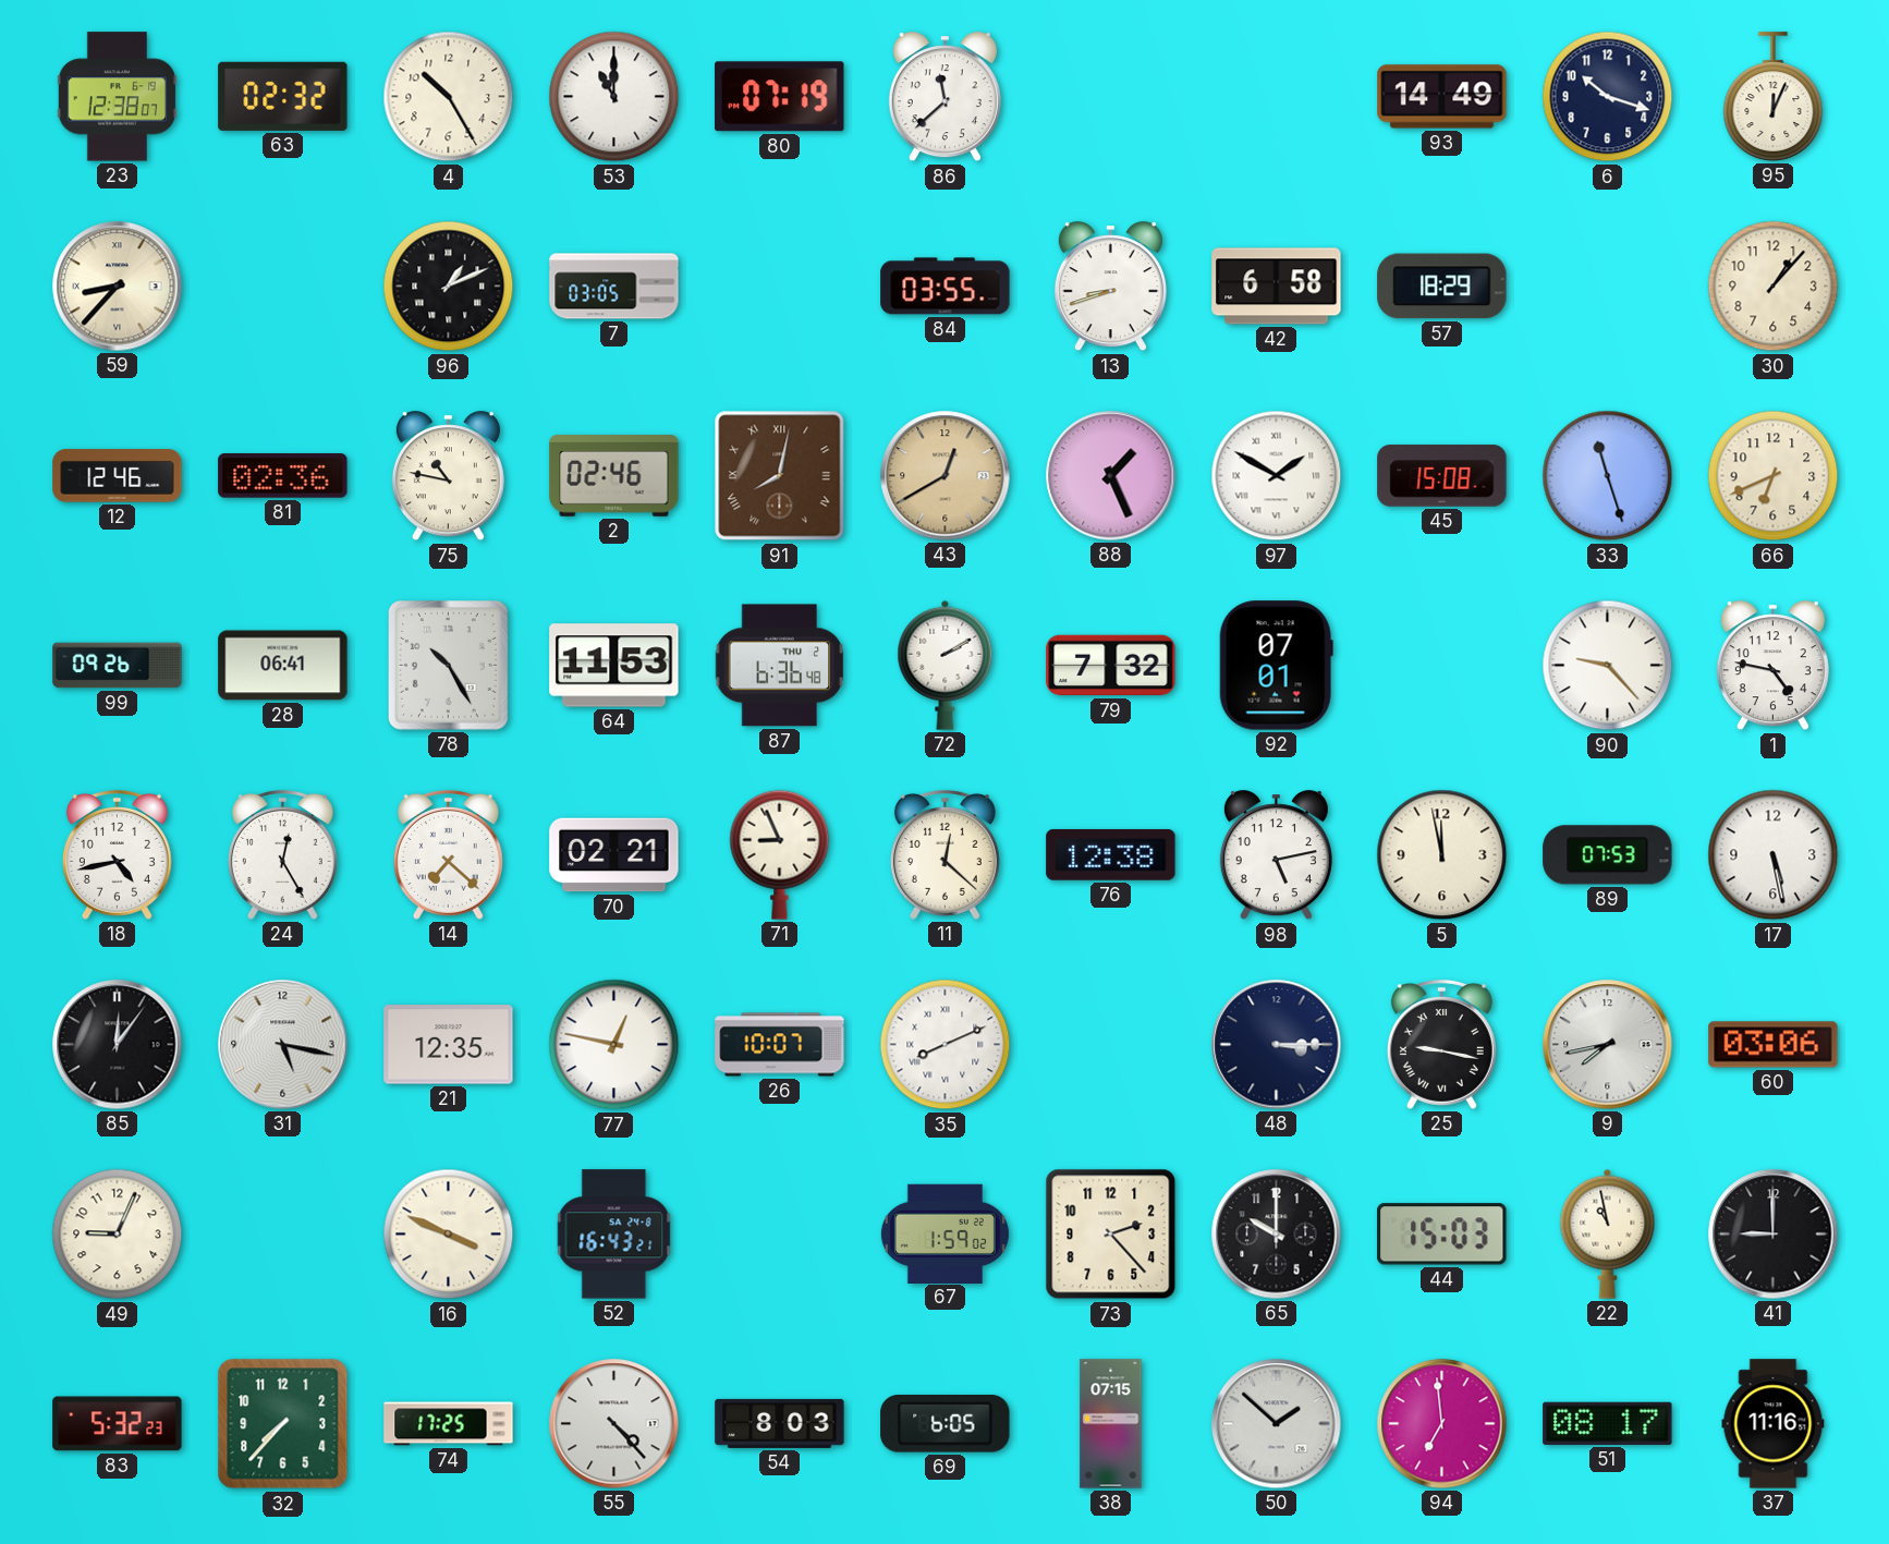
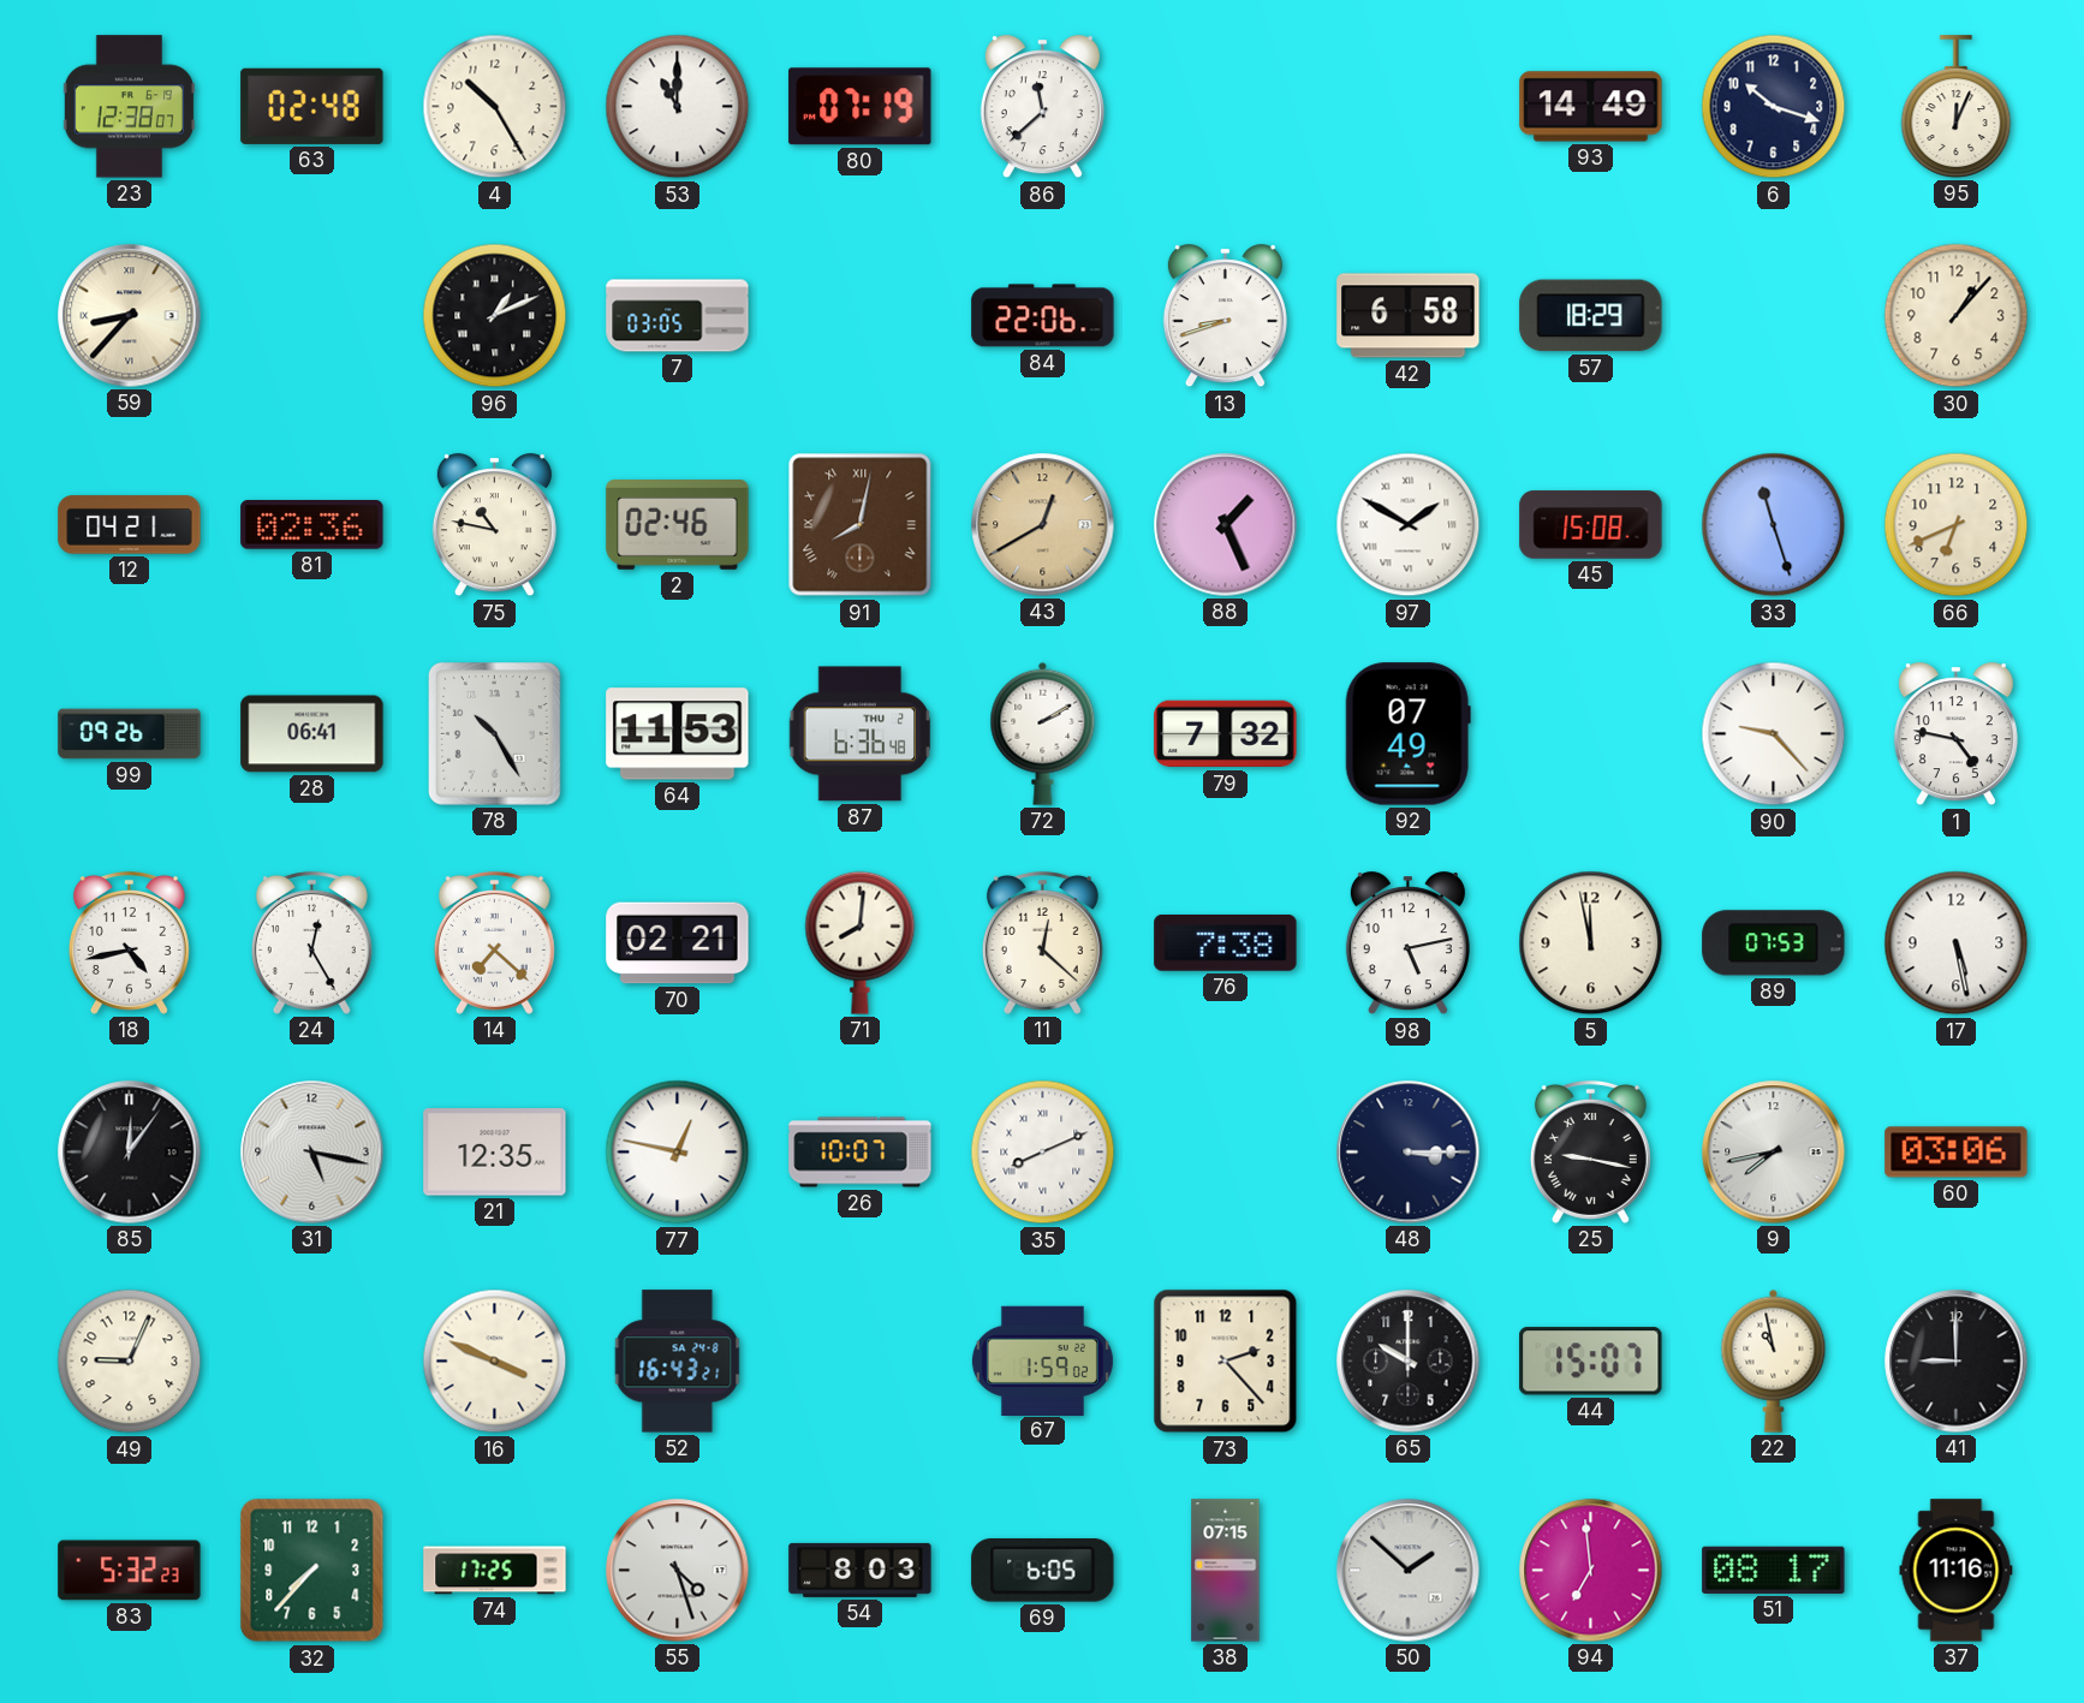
63: 02:32 -> 02:48 (312, 106)
84: 03:55 -> 22:06 (1043, 316)
12: 12:46 -> 04:21 (130, 525)
92: 07:01 -> 07:49 (1407, 734)
71: 8:56 -> 8:01 (861, 942)
76: 12:38 -> 7:38 (1226, 942)
44: 15:03 -> 15:07 (1591, 1362)
55: 4:23 -> 4:27 (678, 1571)
